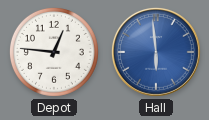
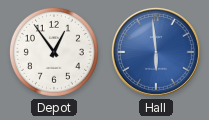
Depot: 12:46 -> 12:54 (54, 52)
